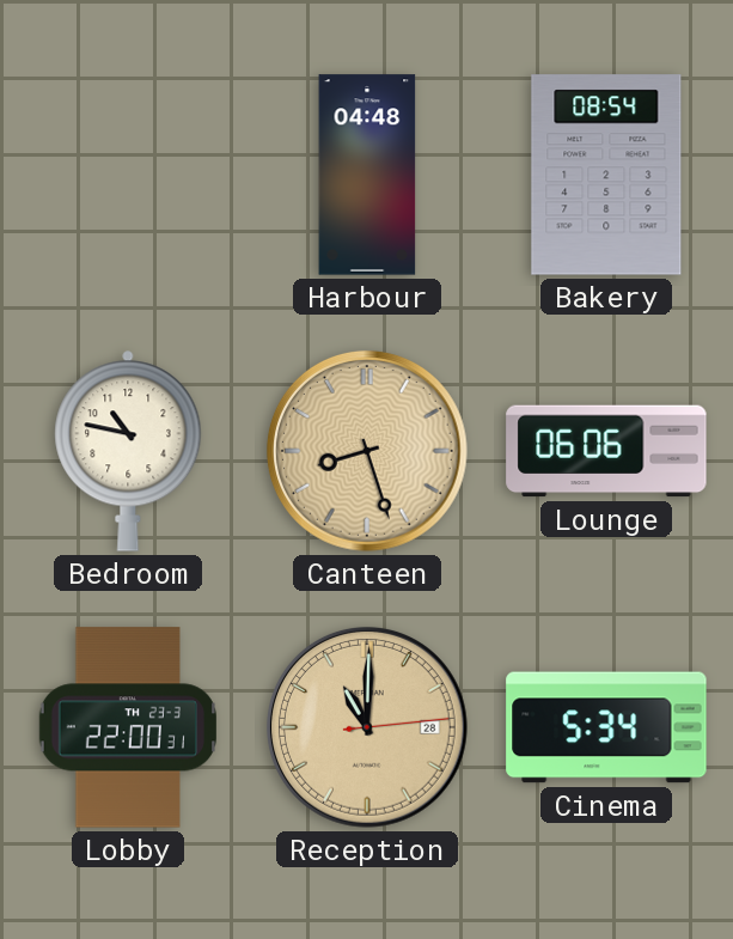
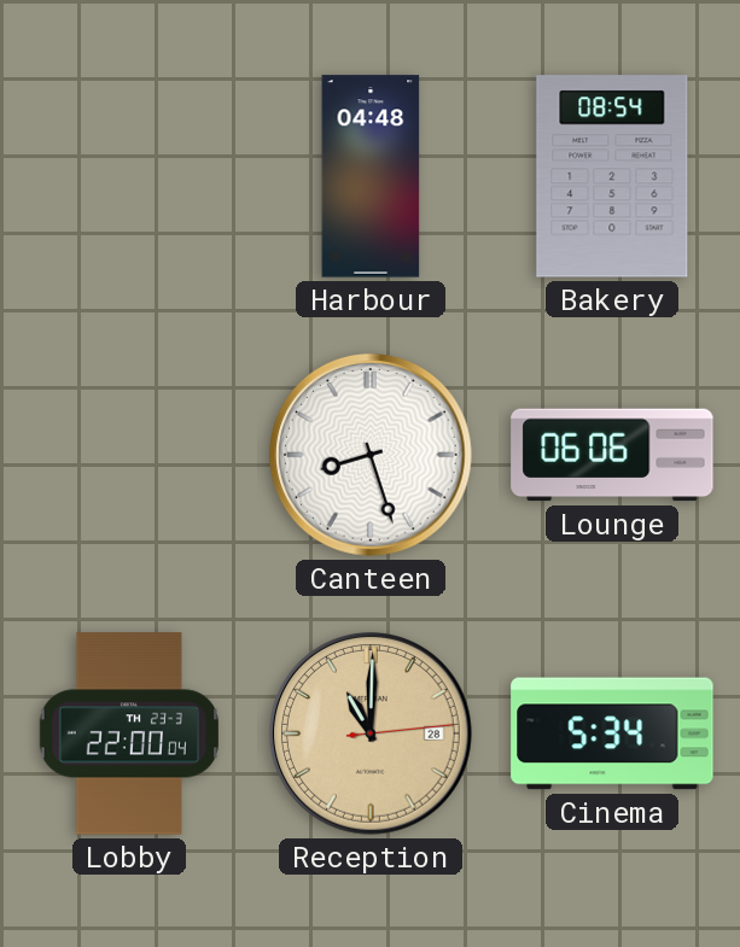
Bedroom: 10:47 -> none (128, 451)
Canteen dial: champagne -> white (371, 455)
Lobby: 22:00:31 -> 22:00:04 (128, 733)
